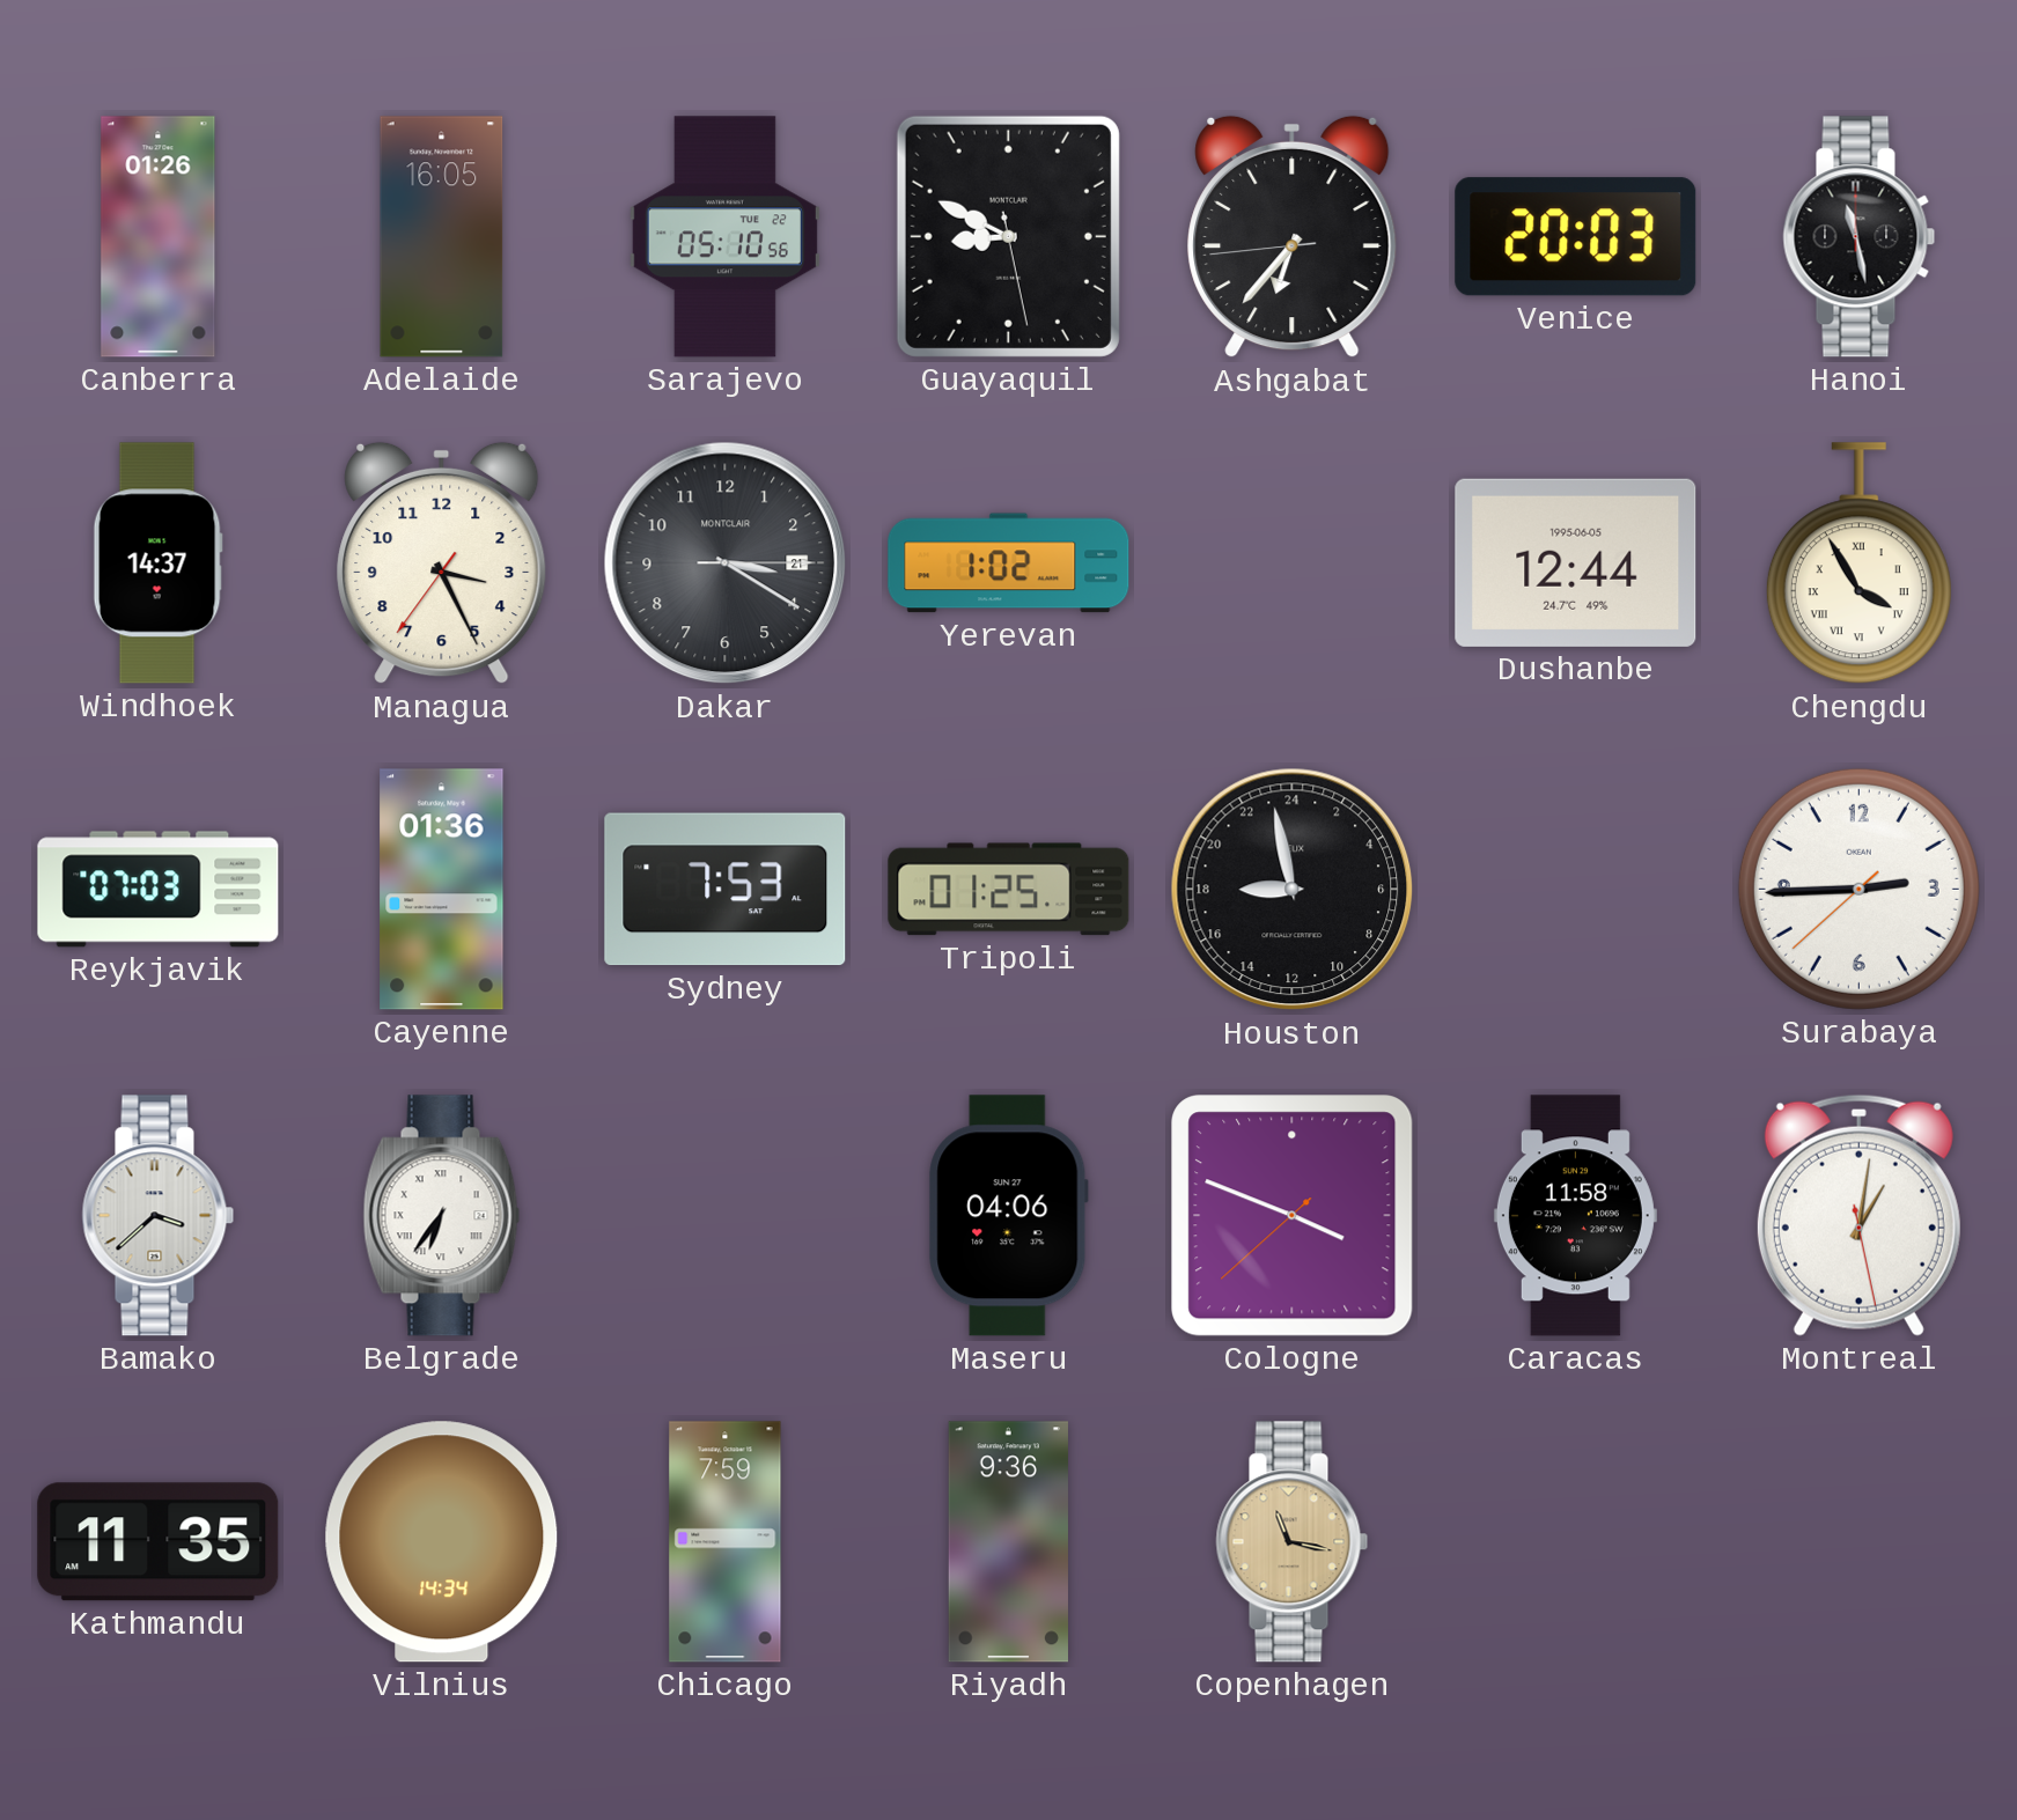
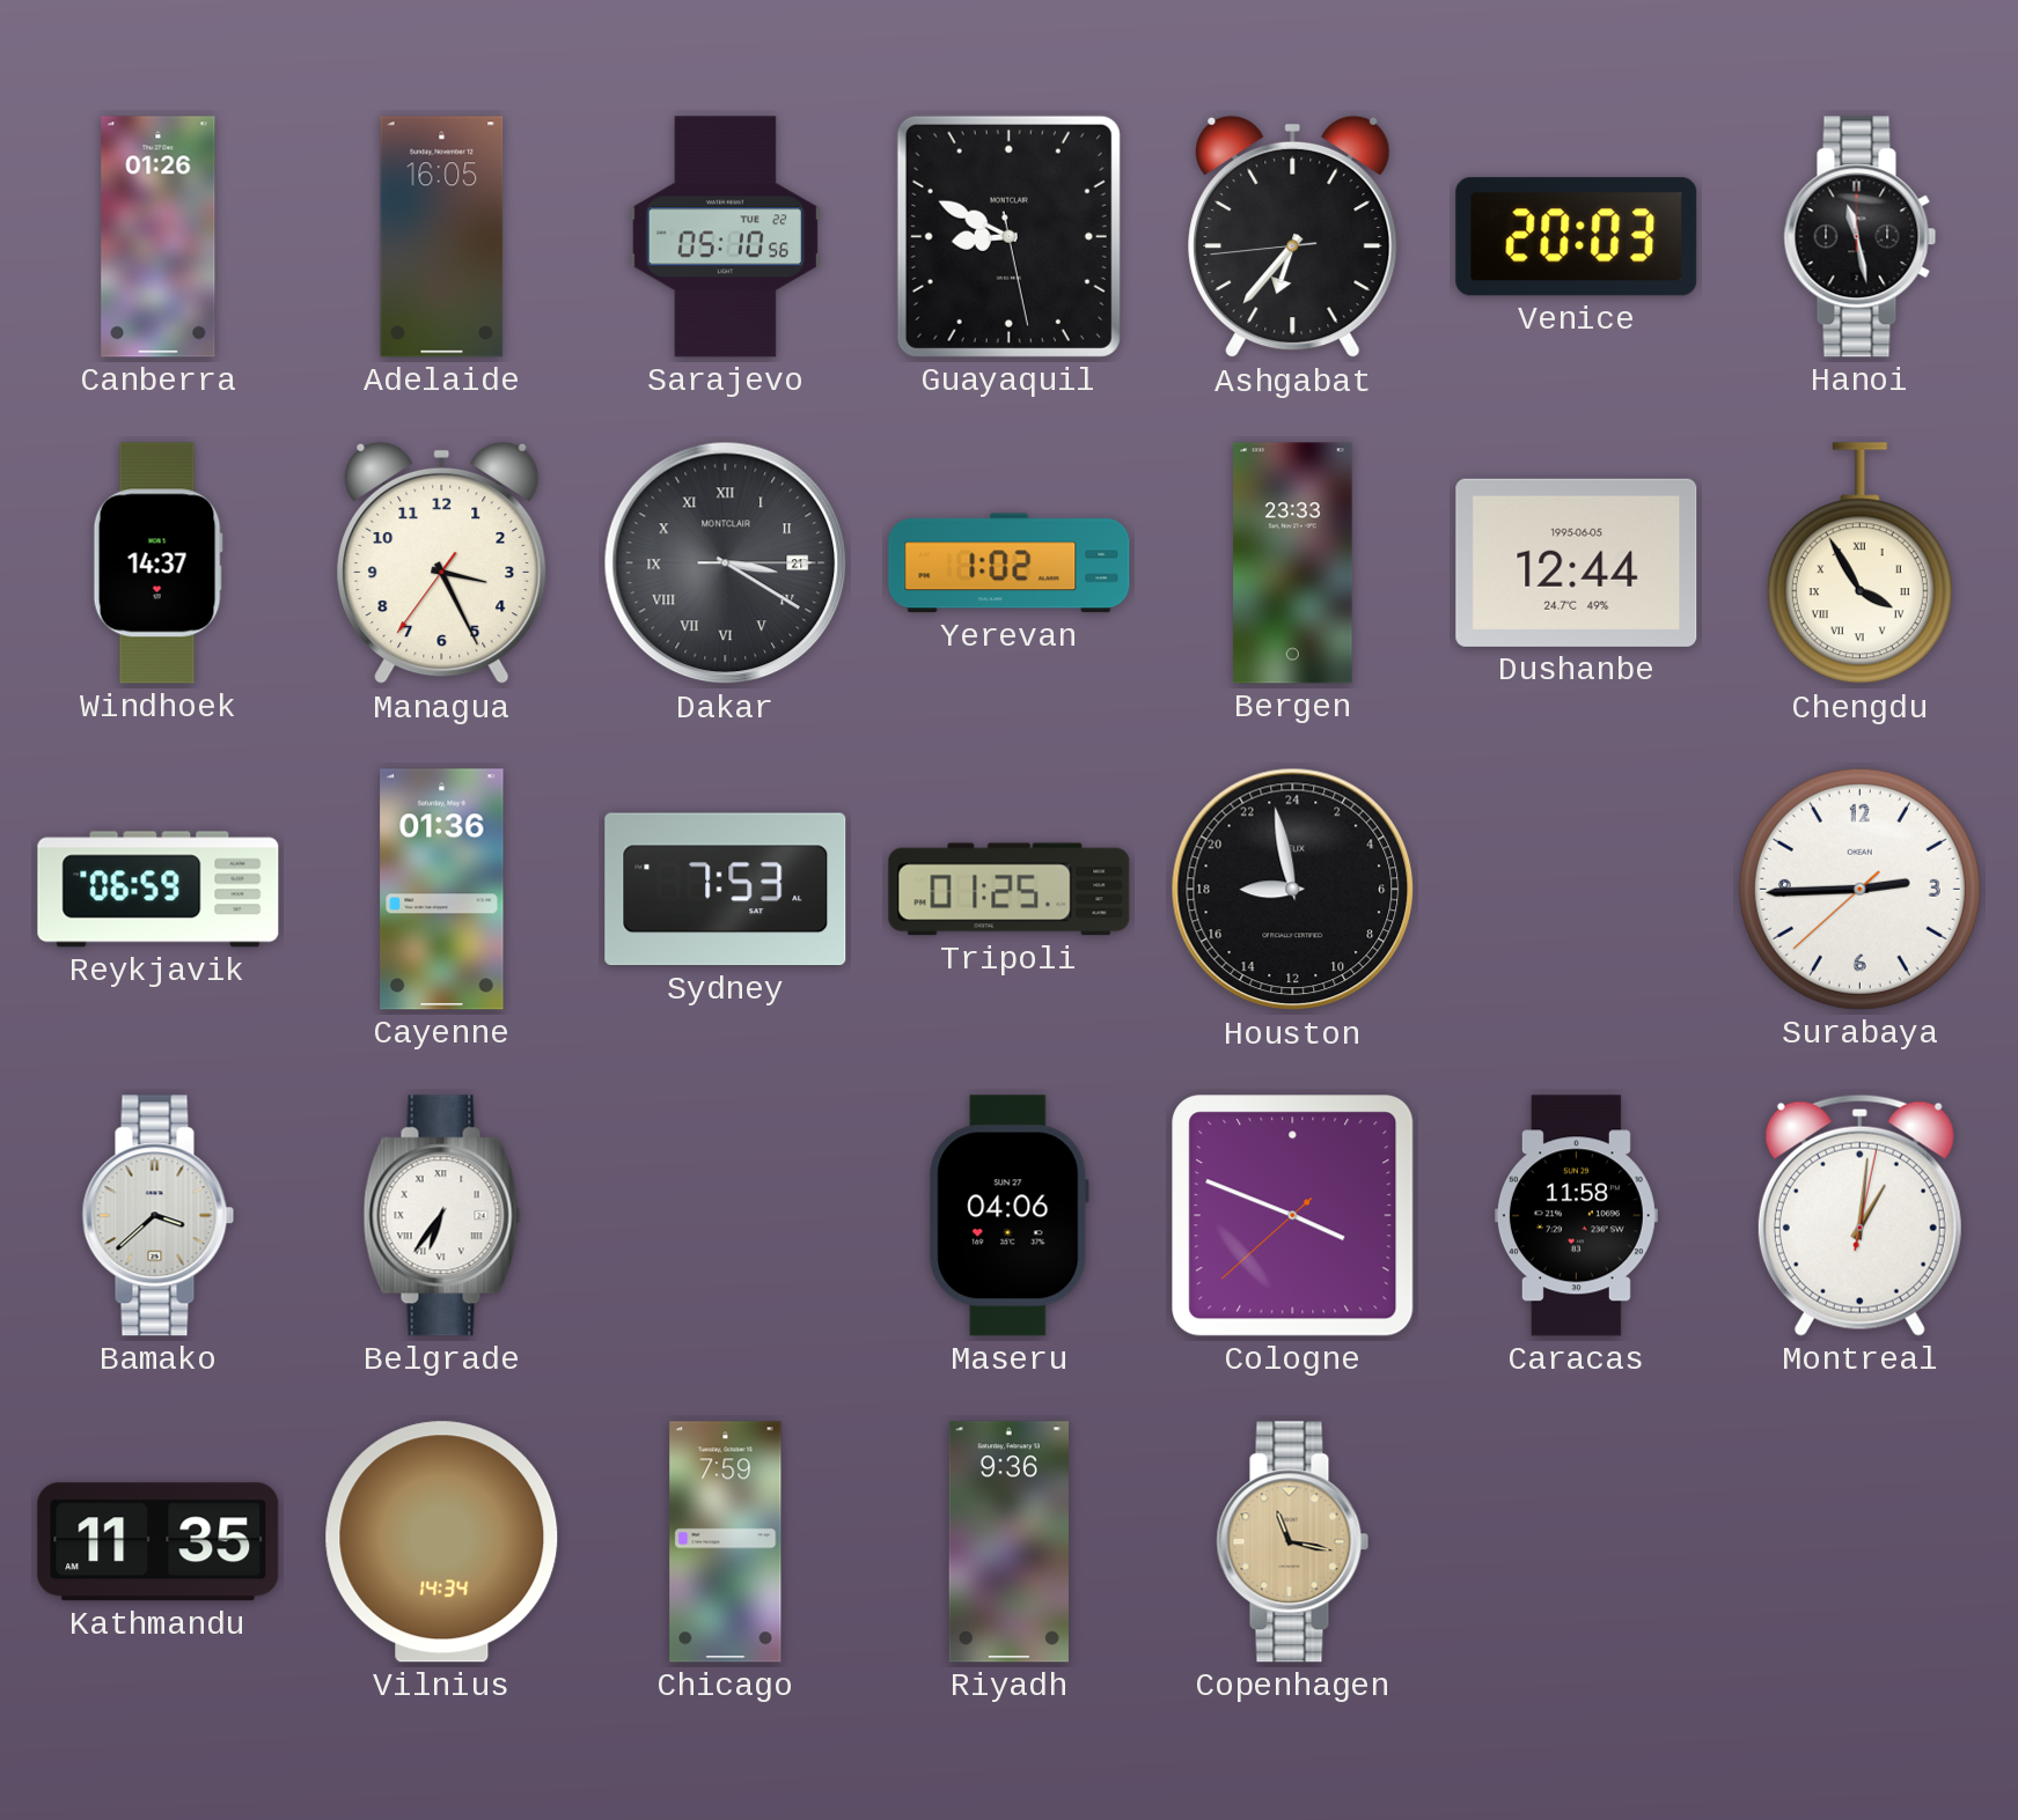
Dakar numerals: Arabic -> Roman (726, 563)
Bergen: none -> 23:33 (1293, 563)
Reykjavik: 07:03 -> 06:59 (159, 890)
Montreal: 1:01:28 -> 1:01:02 (1859, 1215)
